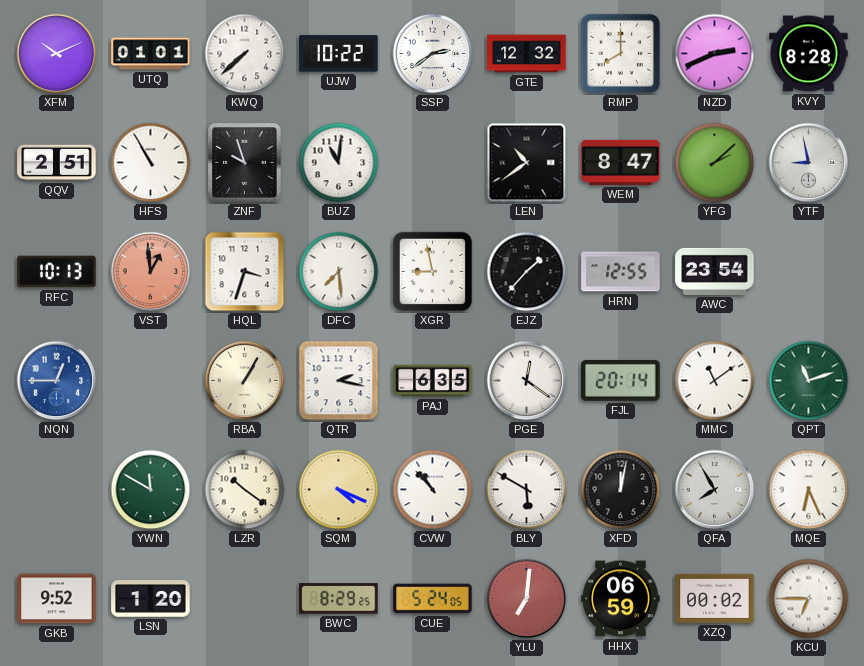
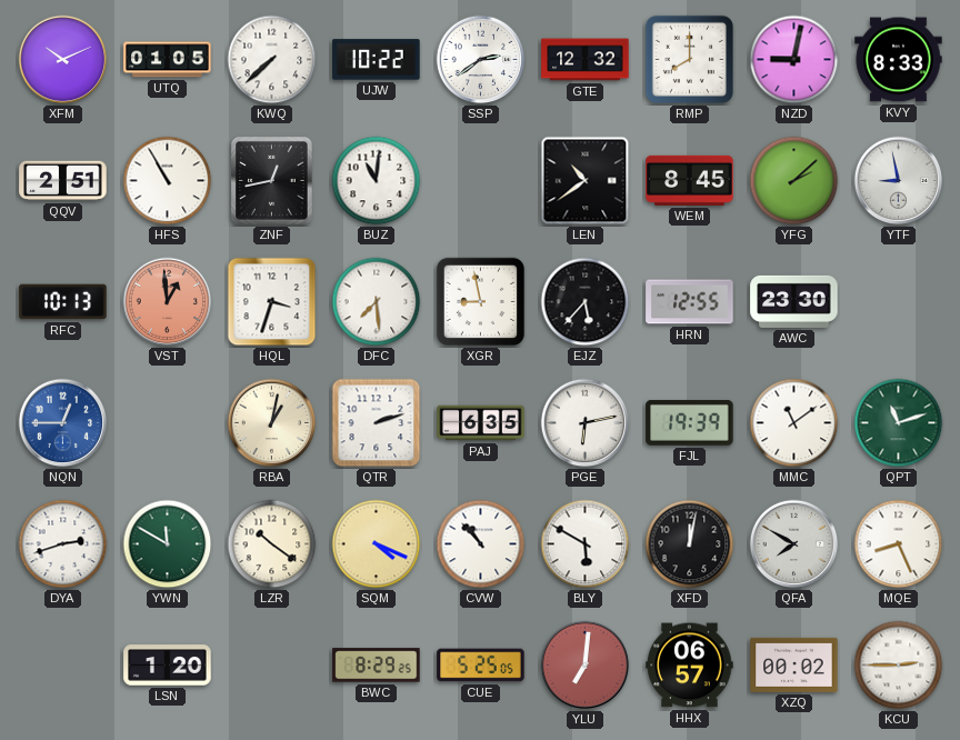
UTQ: 01:01 -> 01:05 (168, 60)
NZD: 2:41 -> 9:02 (794, 60)
KVY: 8:28 -> 8:33 (899, 60)
ZNF: 9:57 -> 12:43 (272, 181)
WEM: 8:47 -> 8:45 (690, 180)
EJZ: 1:37 -> 5:37 (586, 302)
AWC: 23:54 -> 23:30 (794, 301)
RBA: 1:05 -> 1:02 (272, 423)
QTR: 2:17 -> 2:12 (377, 423)
PGE: 12:21 -> 6:13 (586, 423)
FJL: 20:14 -> 19:39 (690, 422)
DYA: none -> 2:42 (63, 544)
QFA: 7:55 -> 7:50 (794, 544)
MQE: 6:26 -> 8:26 (899, 544)
GKB: 9:52 -> none (57, 599)
CUE: 5:24 -> 5:25 (481, 666)
HHX: 06:59 -> 06:57 (690, 666)
KCU: 6:45 -> 2:45 (899, 666)
